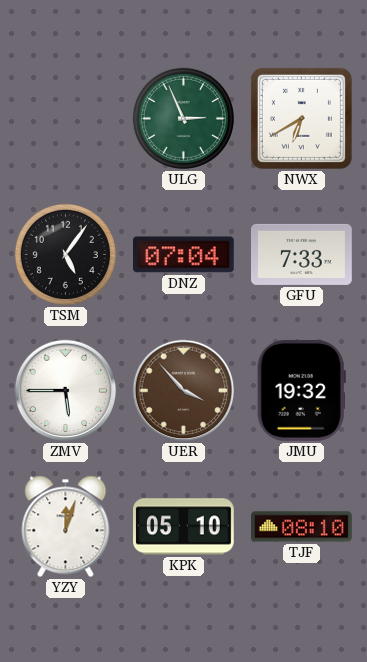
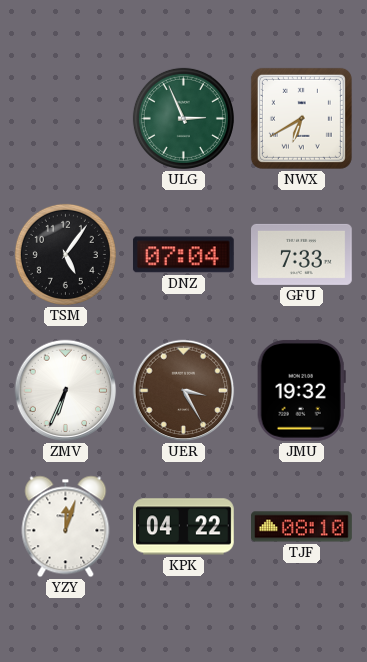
ZMV: 5:45 -> 6:34 (66, 391)
UER: 3:53 -> 3:25 (184, 391)
KPK: 05:10 -> 04:22 (184, 527)
